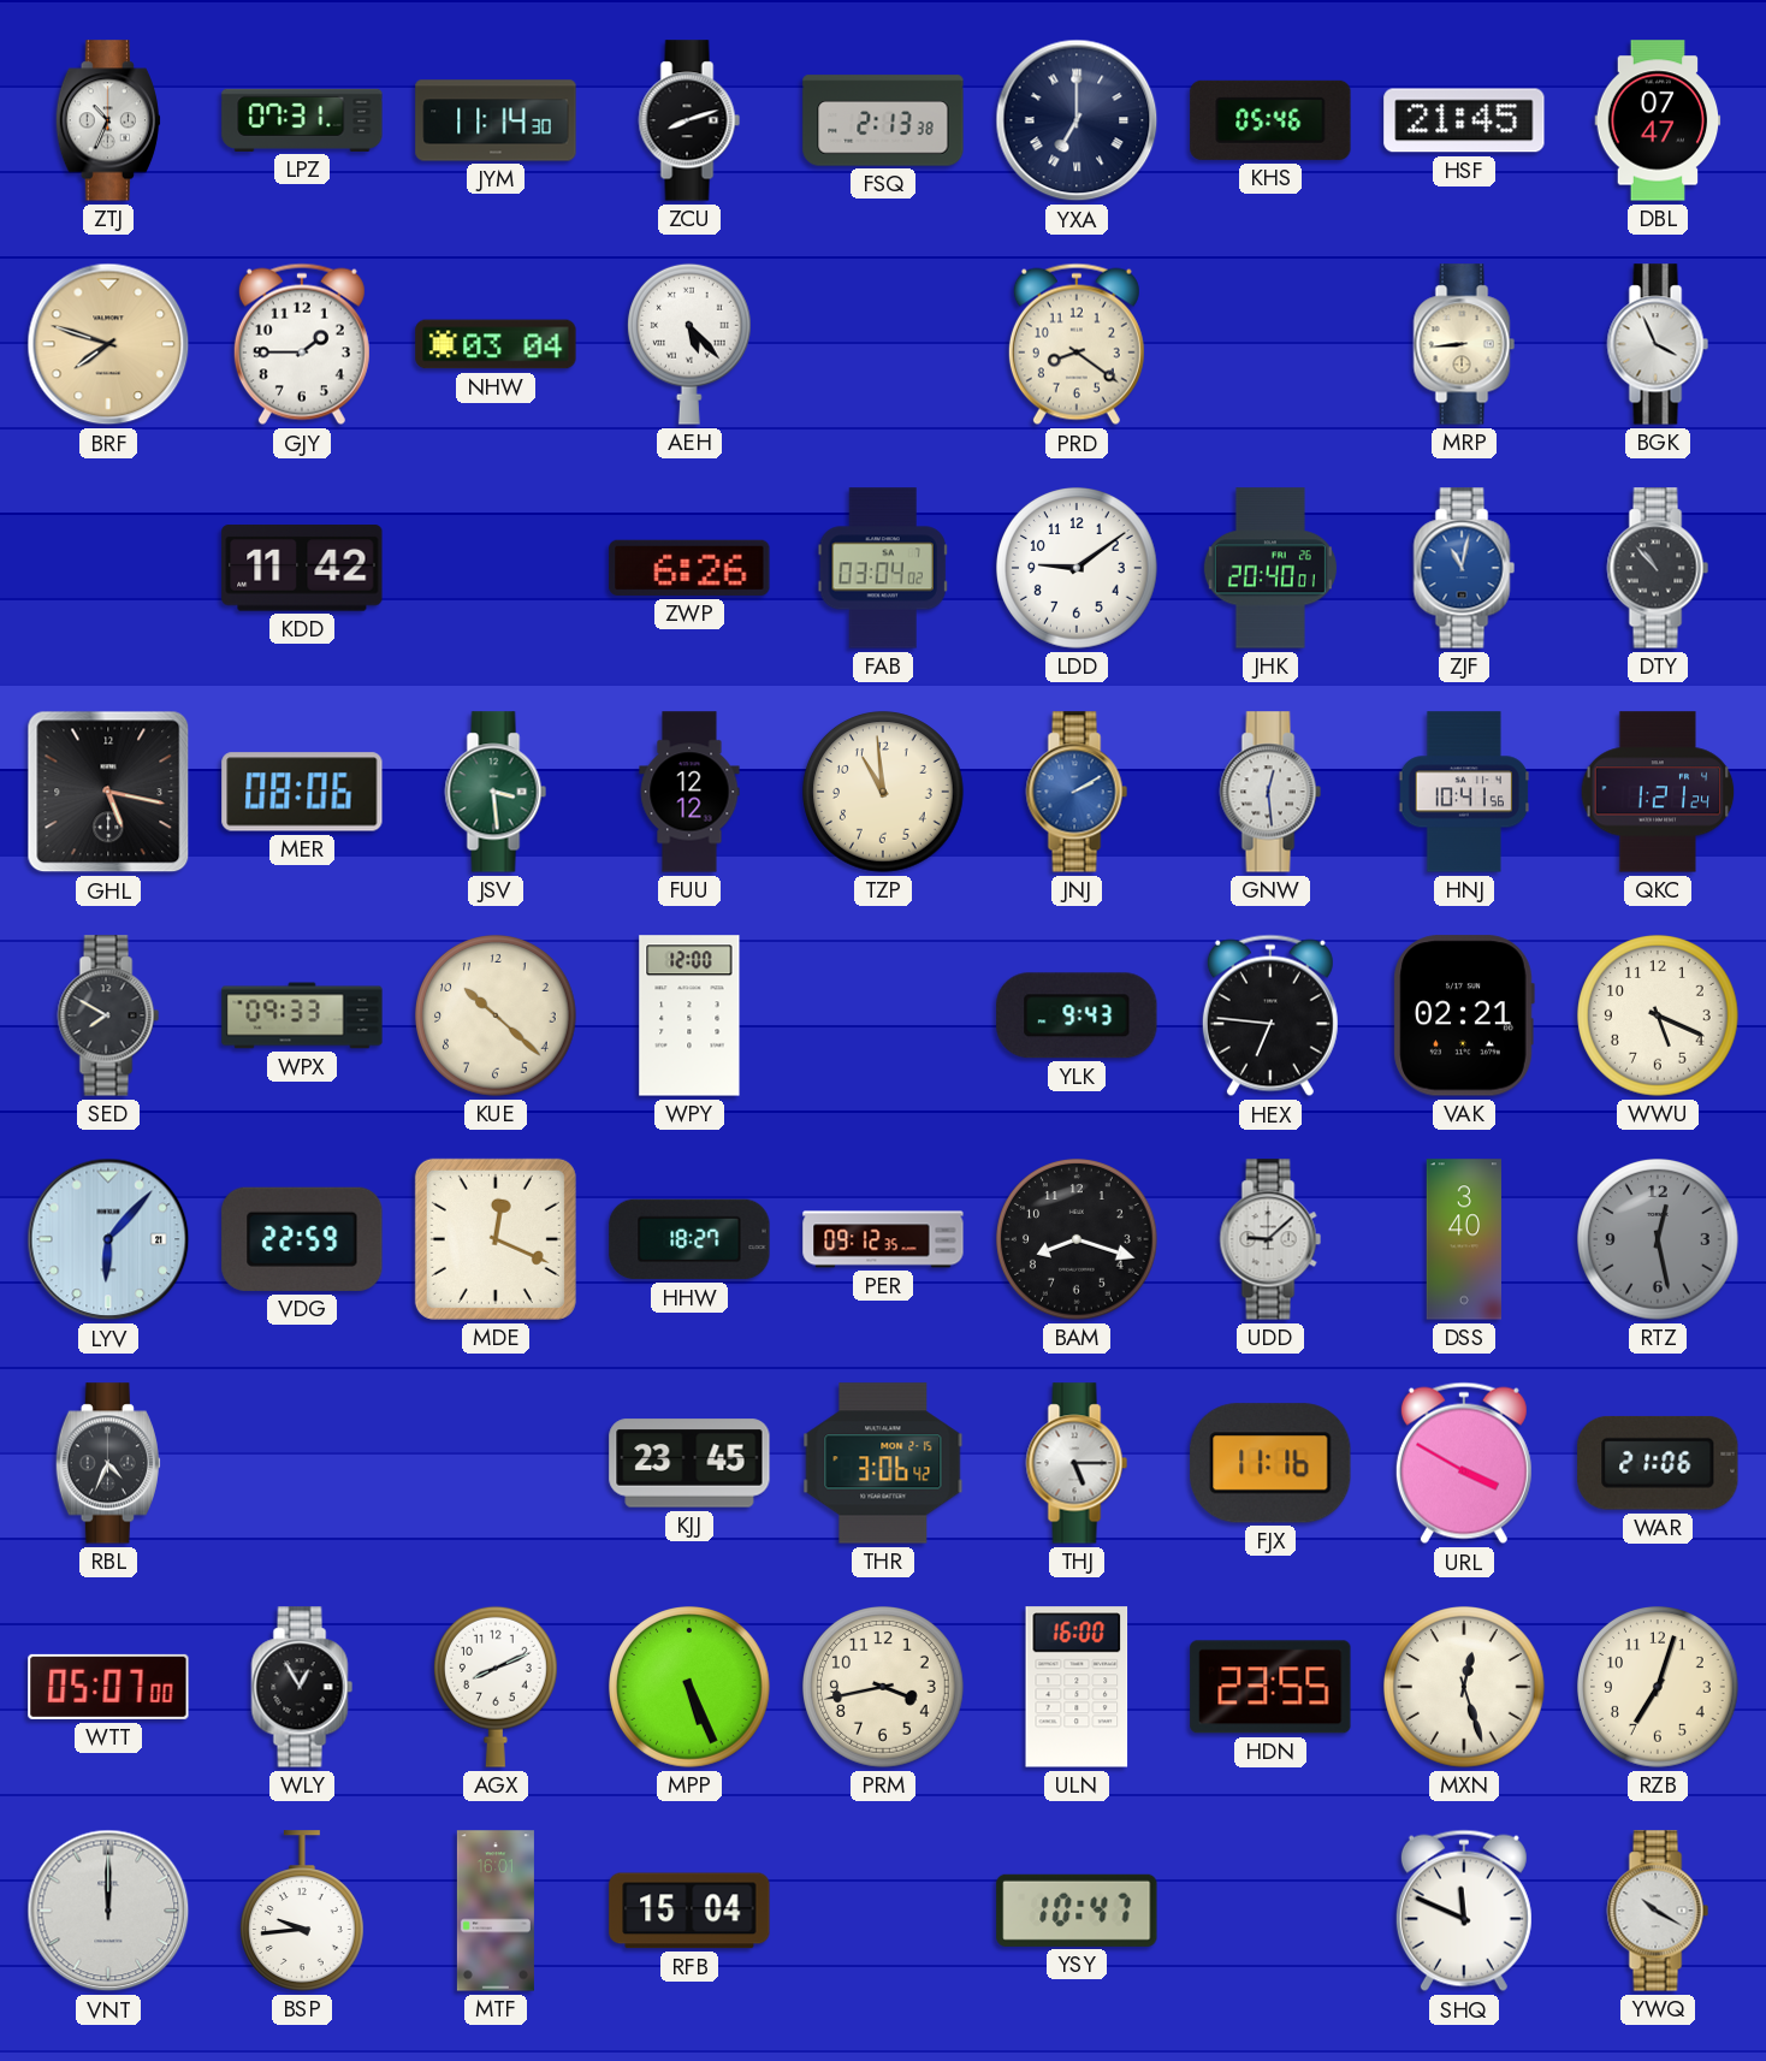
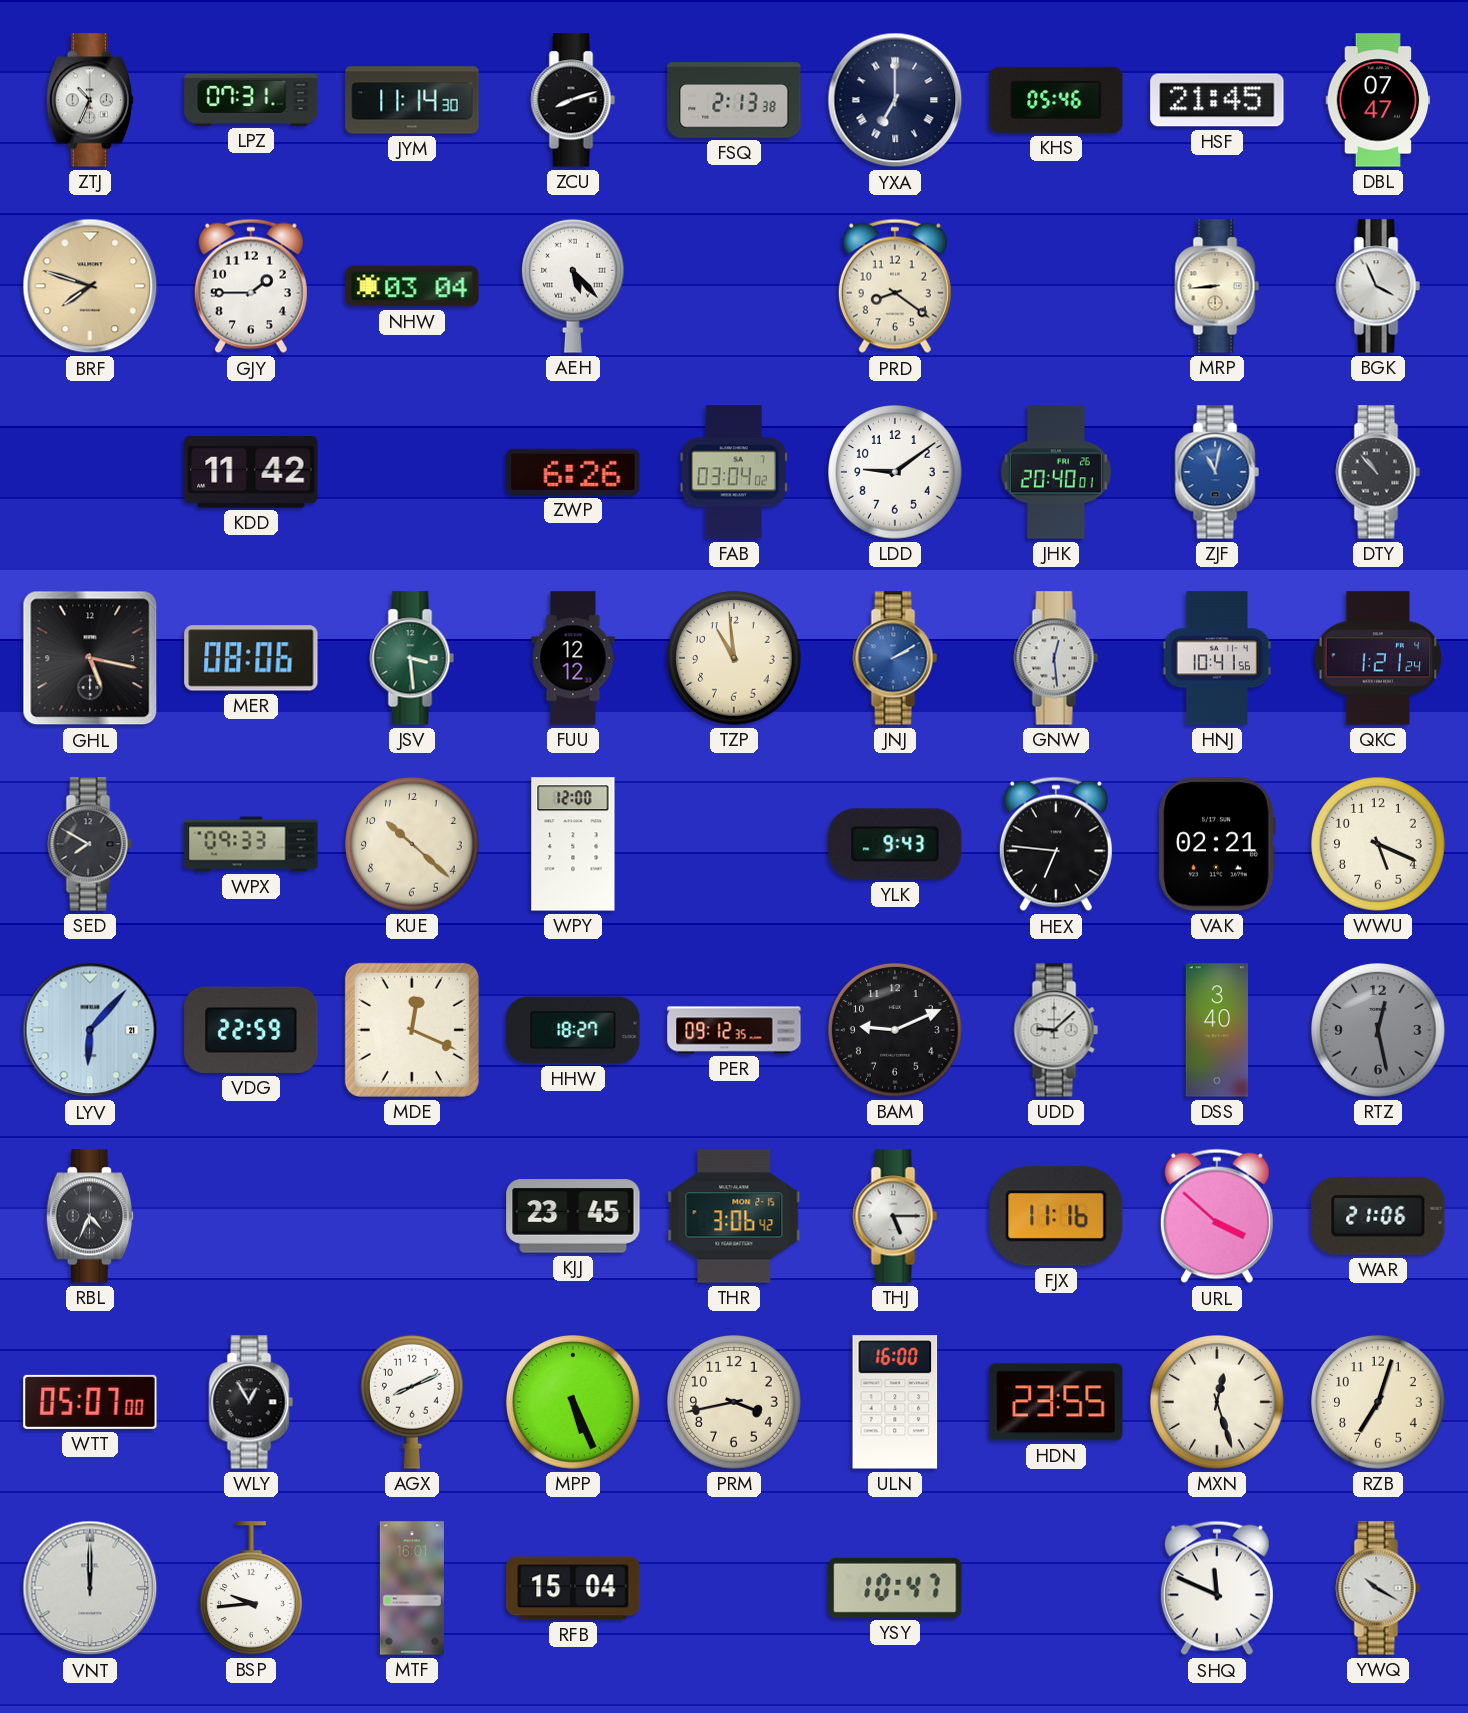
BAM: 8:18 -> 9:11 (896, 1031)
URL: 3:50 -> 3:52 (1217, 1216)
